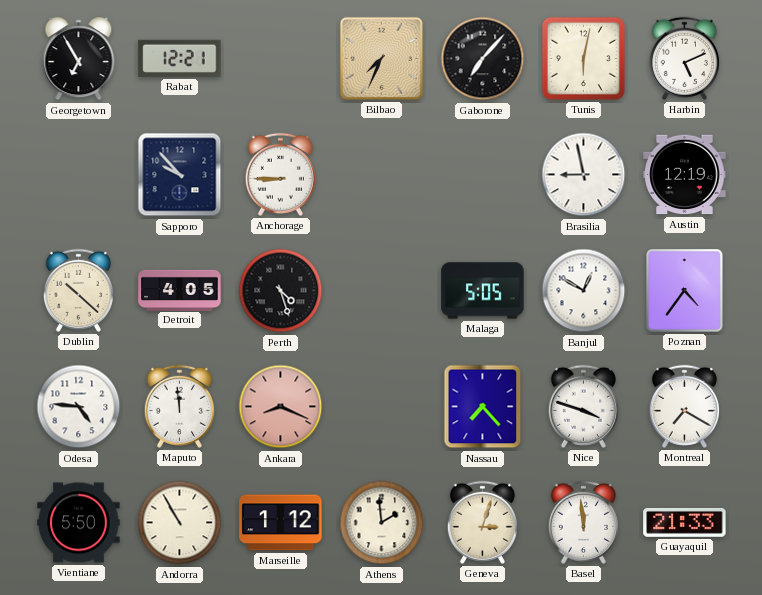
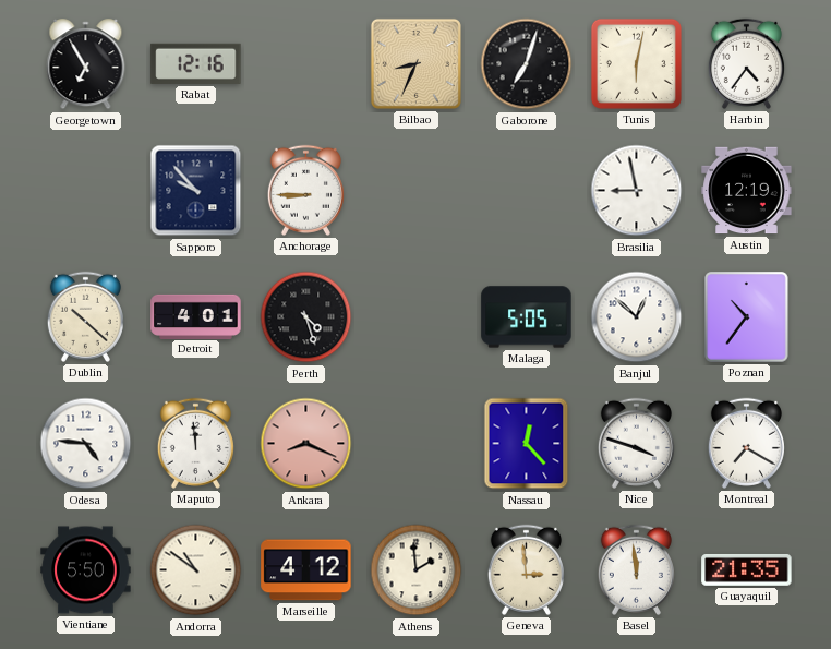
Rabat: 12:21 -> 12:16 (196, 63)
Bilbao: 7:34 -> 8:34 (415, 63)
Gaborone: 7:07 -> 7:03 (527, 64)
Harbin: 5:11 -> 4:36 (746, 63)
Detroit: 4:05 -> 4:01 (196, 316)
Banjul: 12:50 -> 12:52 (637, 317)
Poznan: 4:36 -> 10:36 (747, 317)
Nassau: 7:23 -> 12:23 (527, 444)
Andorra: 10:55 -> 10:51 (196, 570)
Marseille: 1:12 -> 4:12 (306, 570)
Geneva: 3:03 -> 2:59 (526, 569)
Guayaquil: 21:33 -> 21:35 (747, 569)
